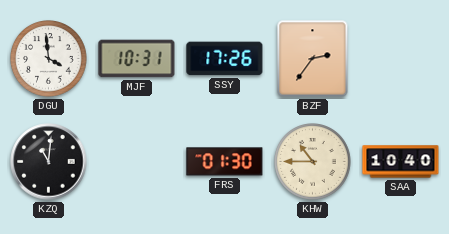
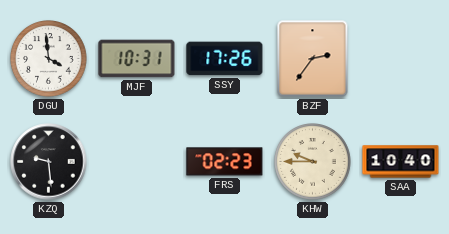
KZQ: 11:01 -> 9:29 (49, 162)
FRS: 01:30 -> 02:23 (225, 162)
KHW: 10:45 -> 9:45 (313, 162)
